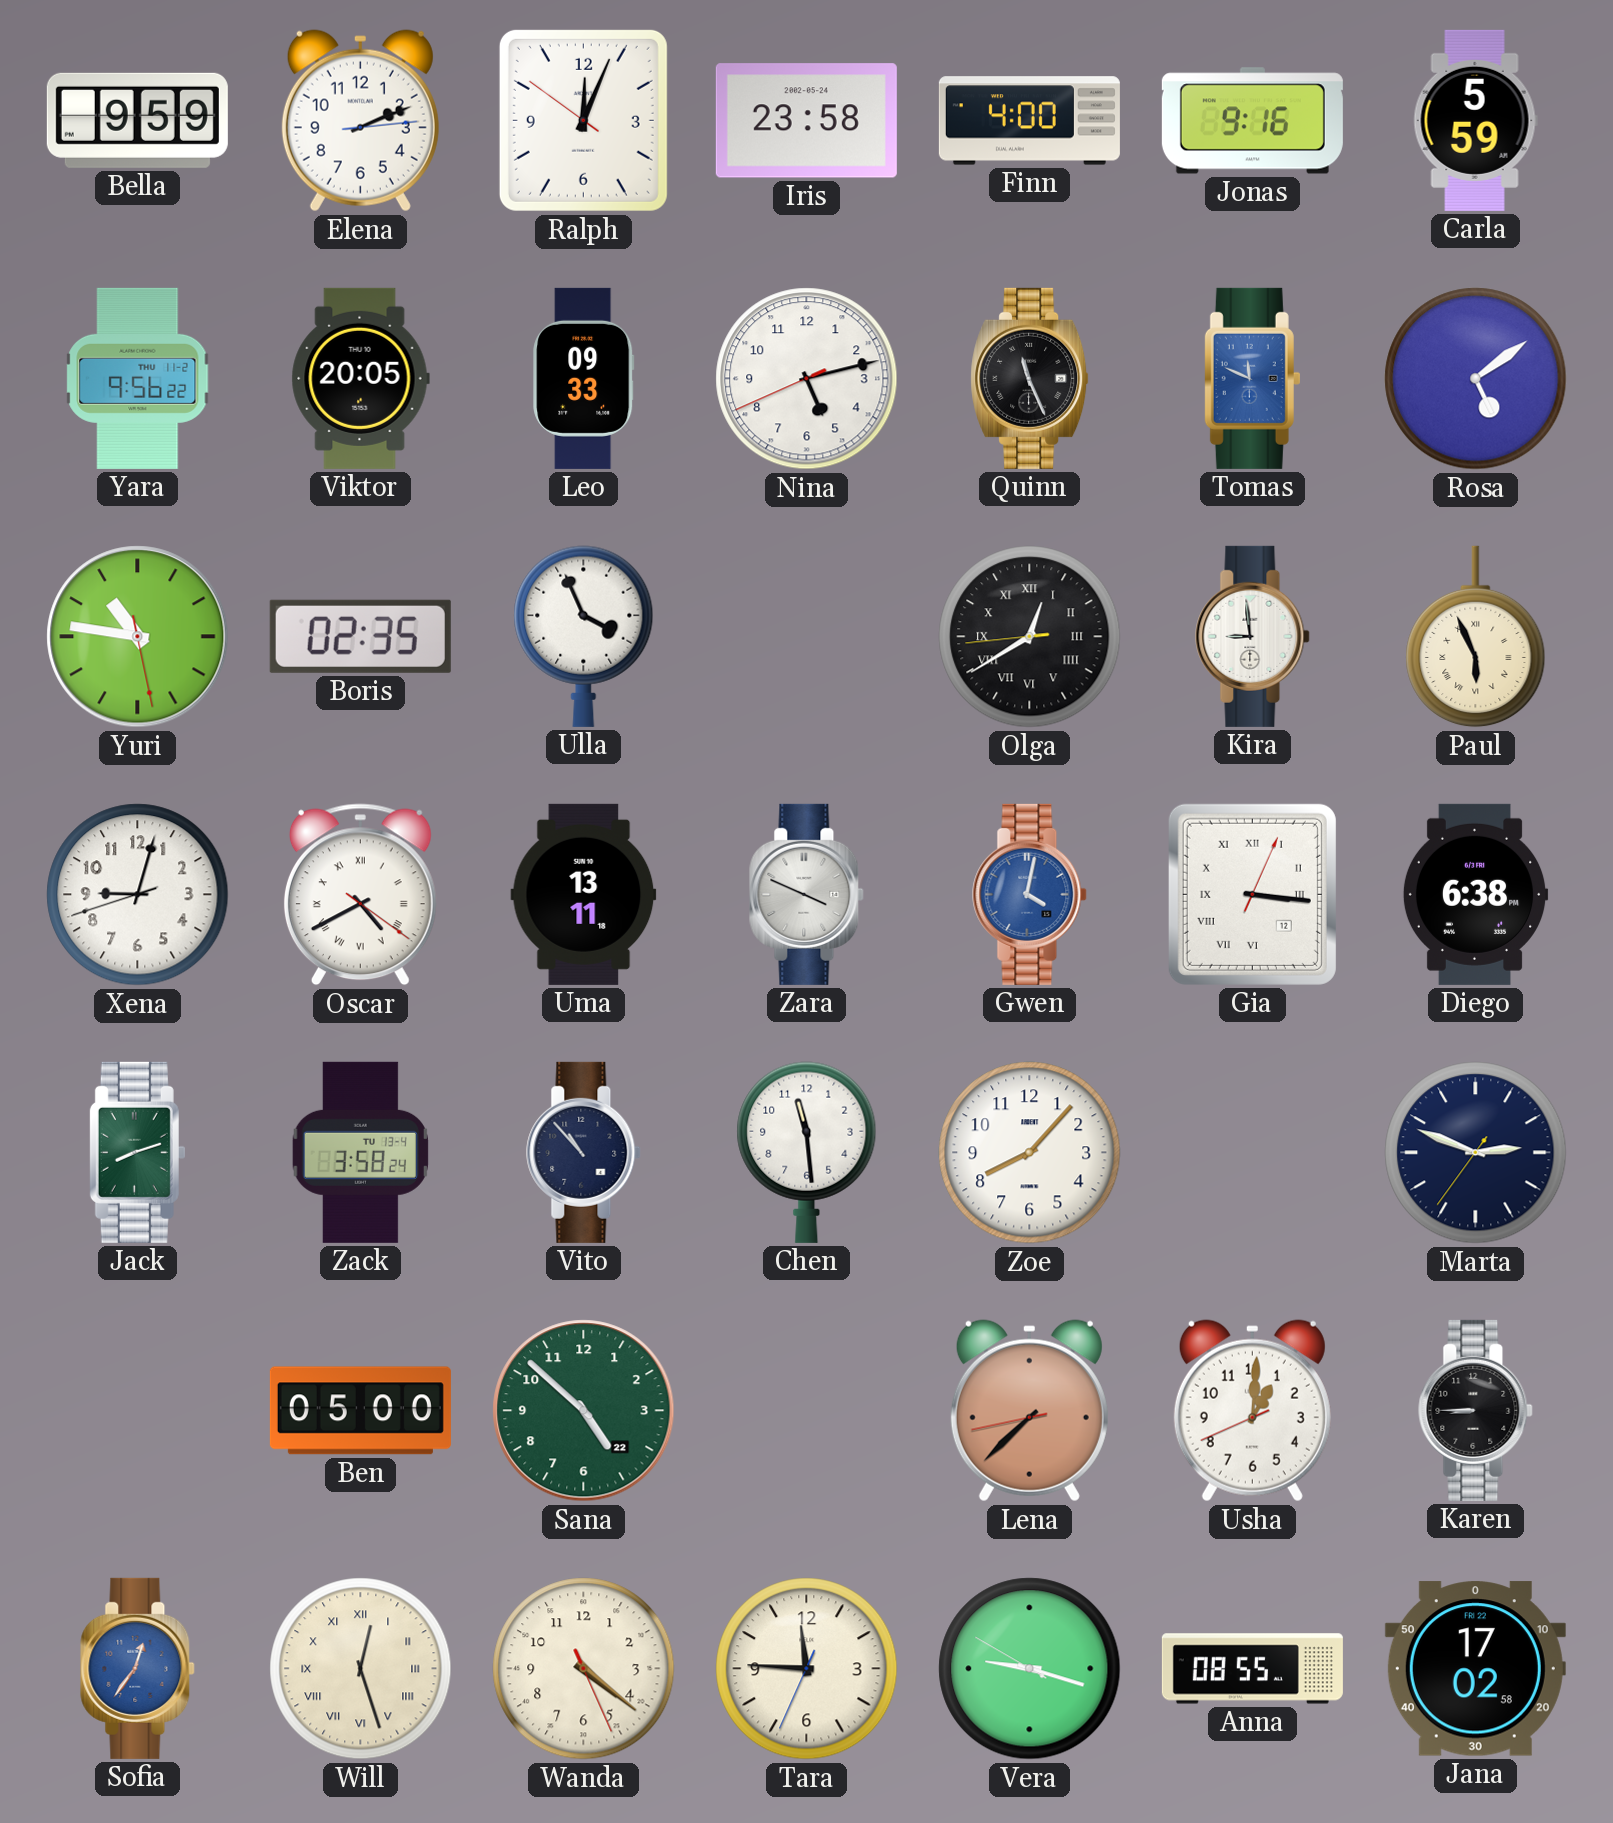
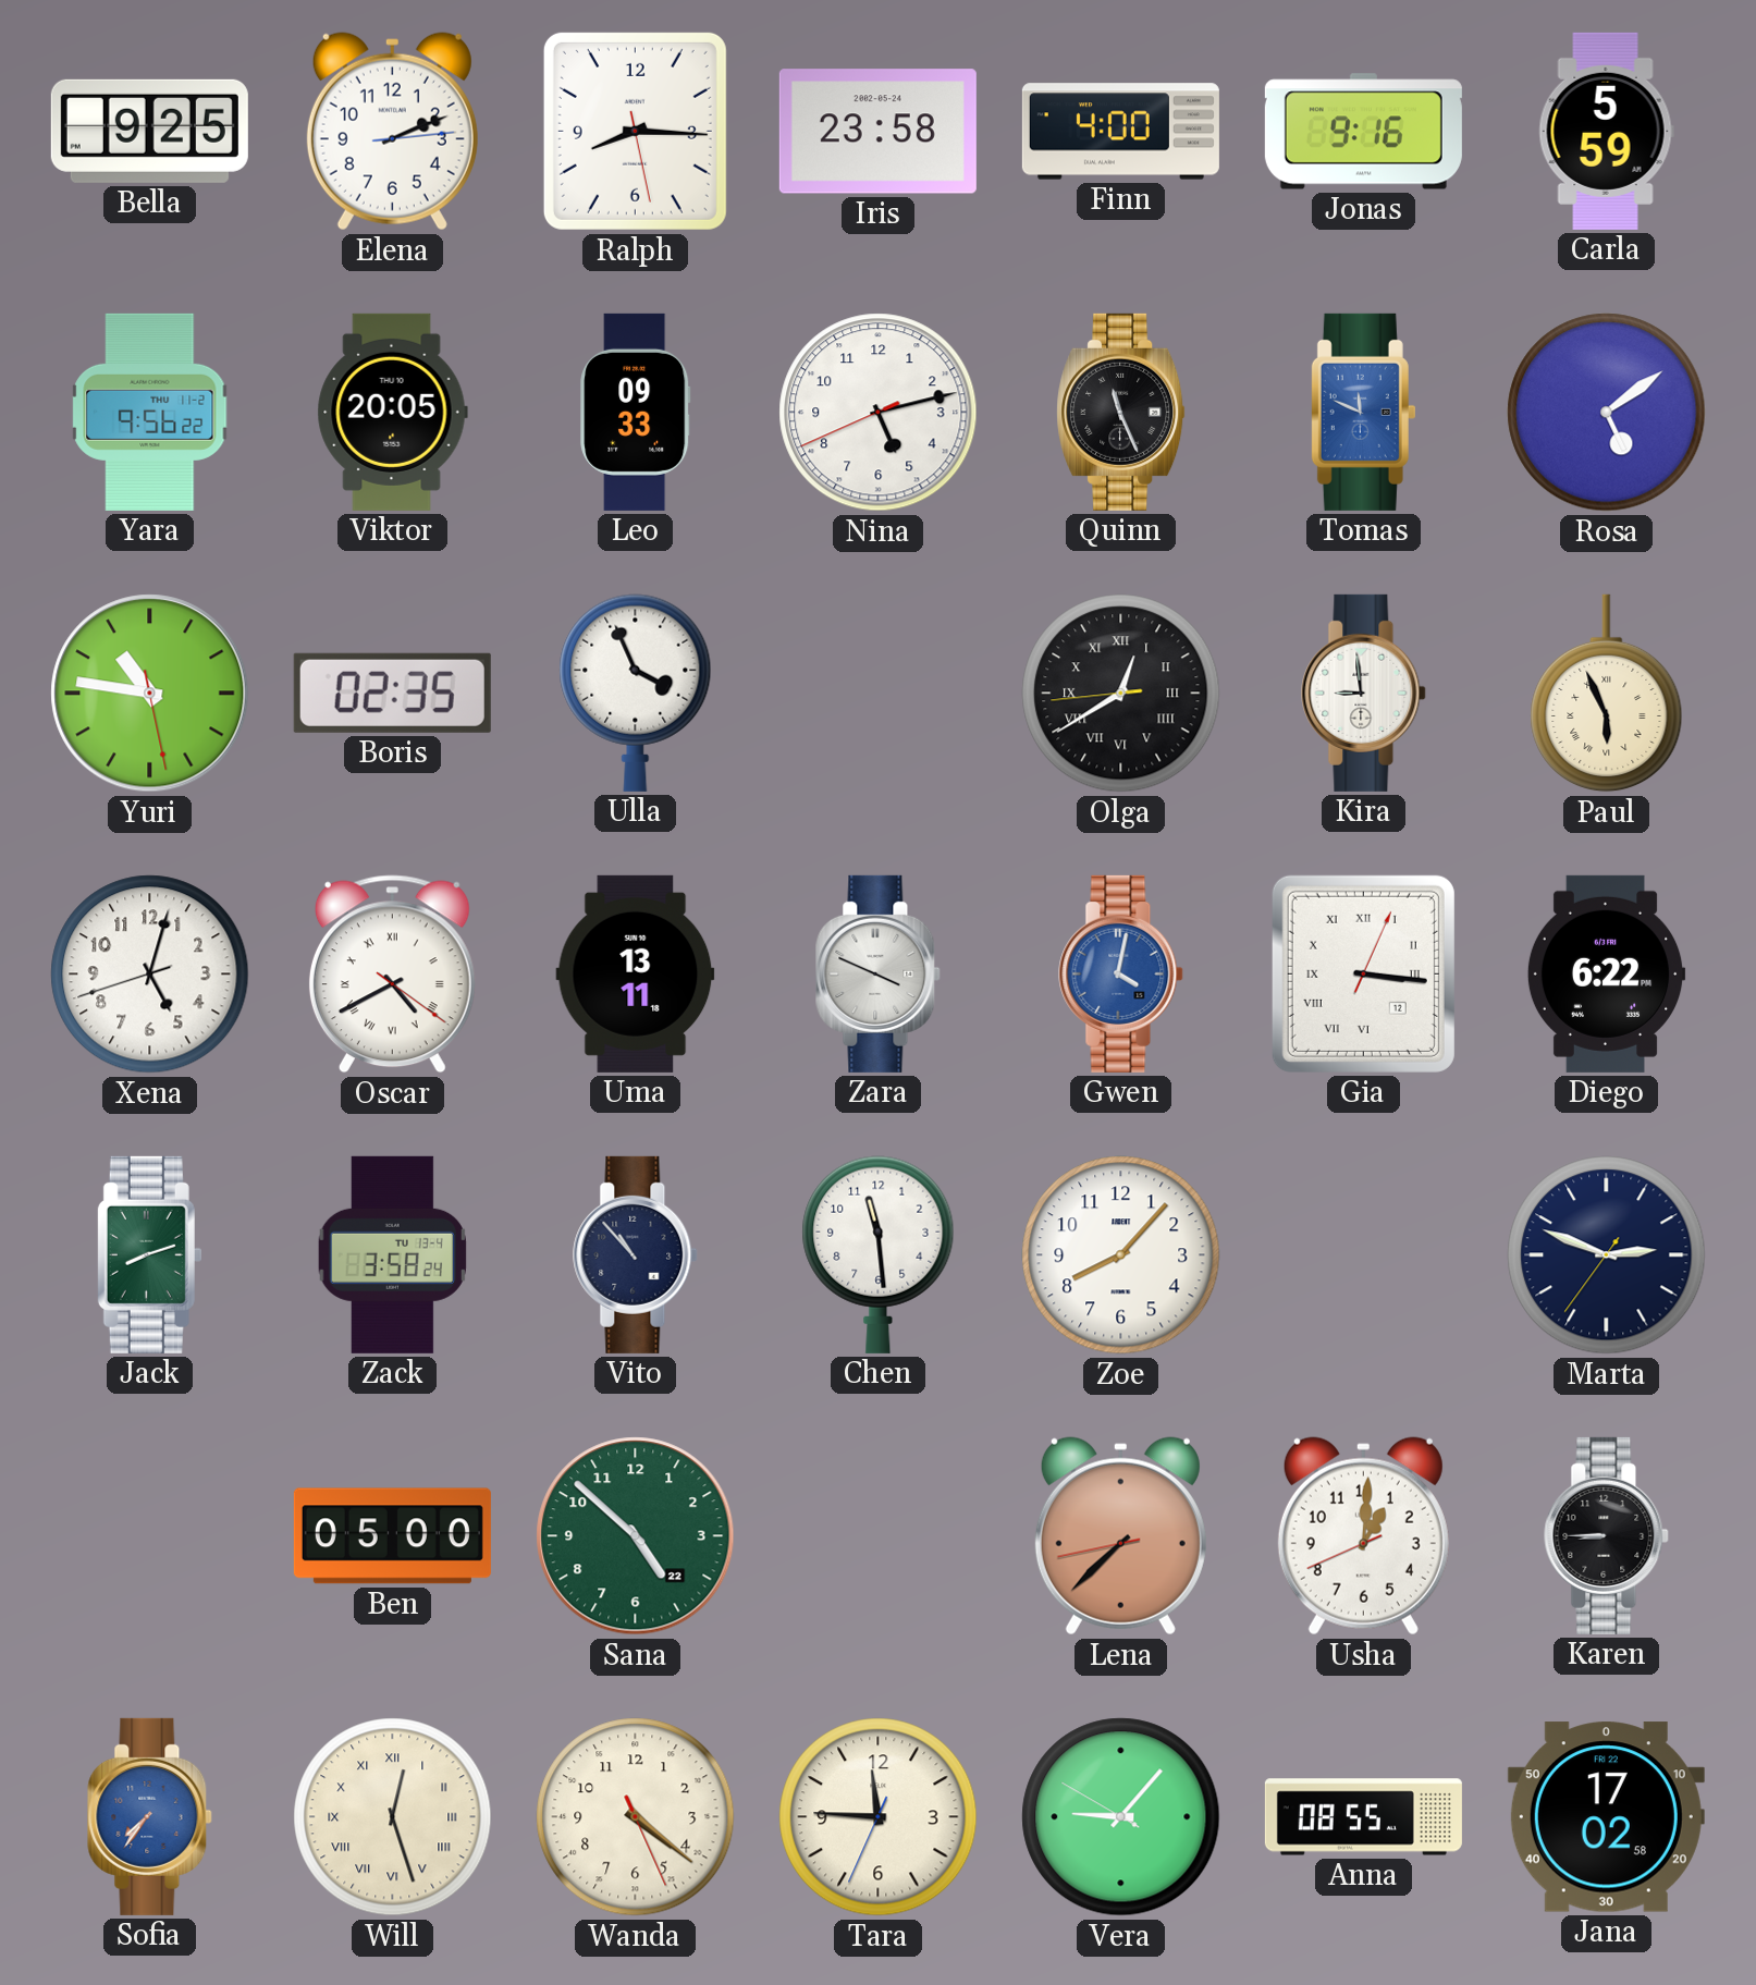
Bella: 9:59 -> 9:25 (149, 131)
Ralph: 12:03 -> 8:15 (635, 131)
Xena: 9:02 -> 5:02 (150, 975)
Diego: 6:38 -> 6:22 (1606, 973)
Sofia: 12:36 -> 7:36 (150, 1816)
Vera: 9:17 -> 9:06 (1121, 1817)
